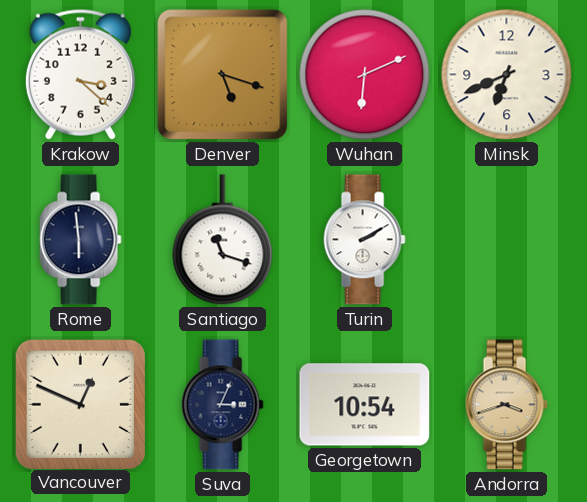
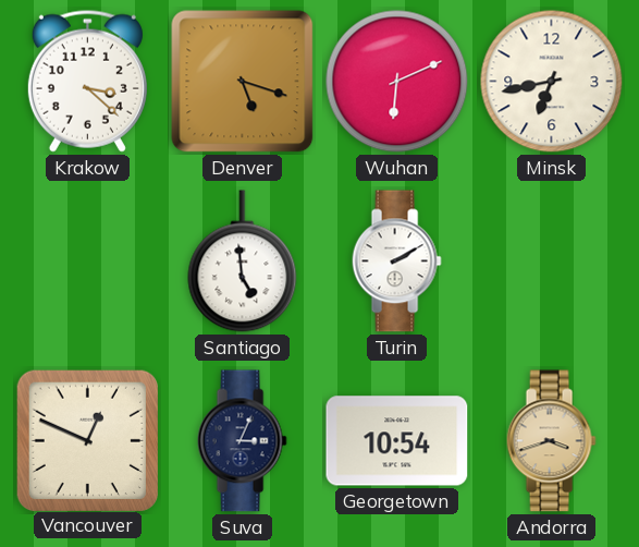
Minsk: 6:41 -> 6:43 (552, 82)
Rome: 5:59 -> none (80, 240)
Santiago: 11:18 -> 4:59 (243, 262)
